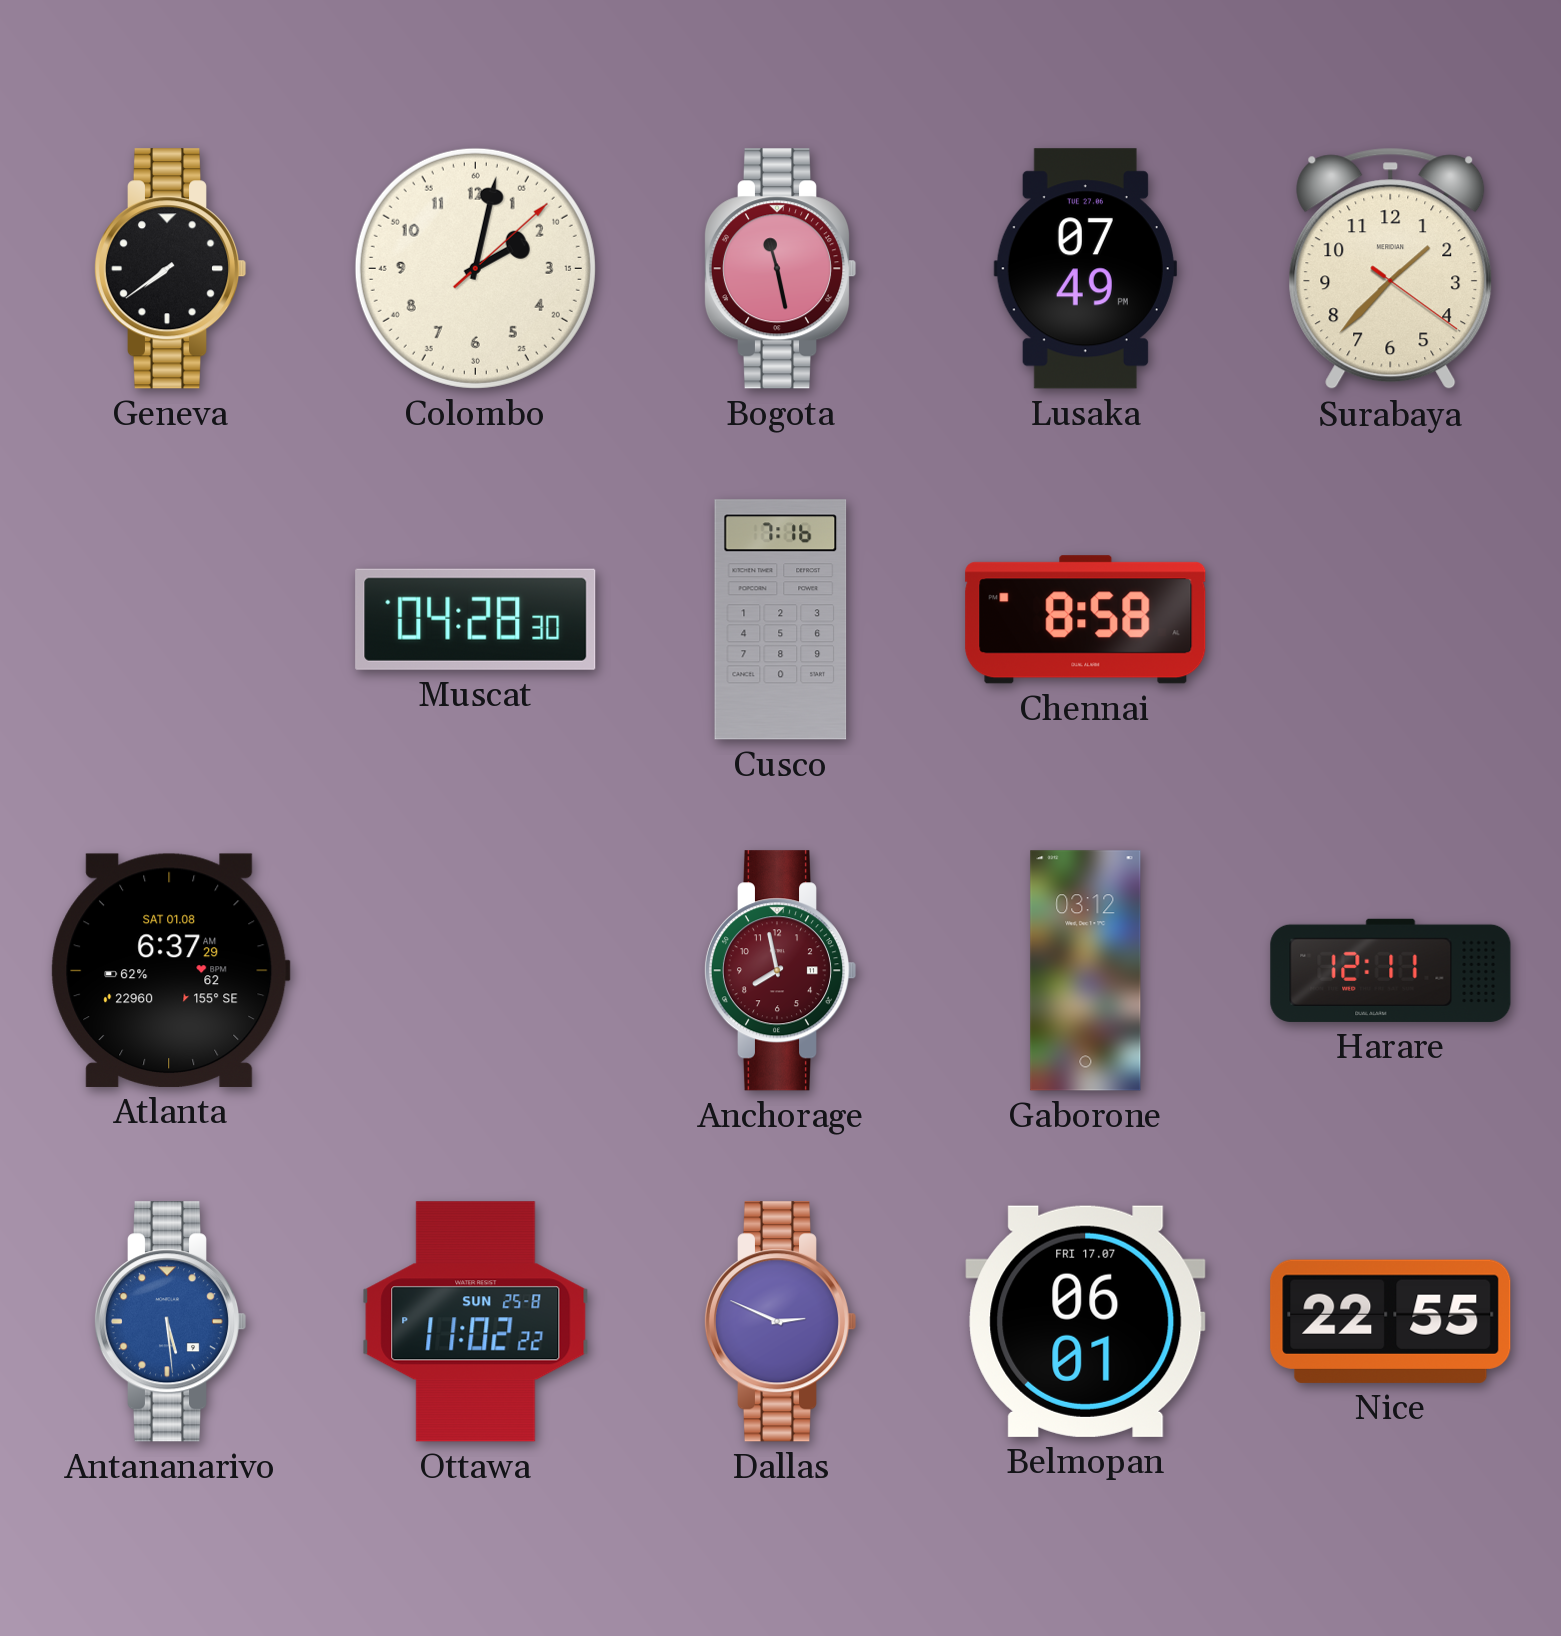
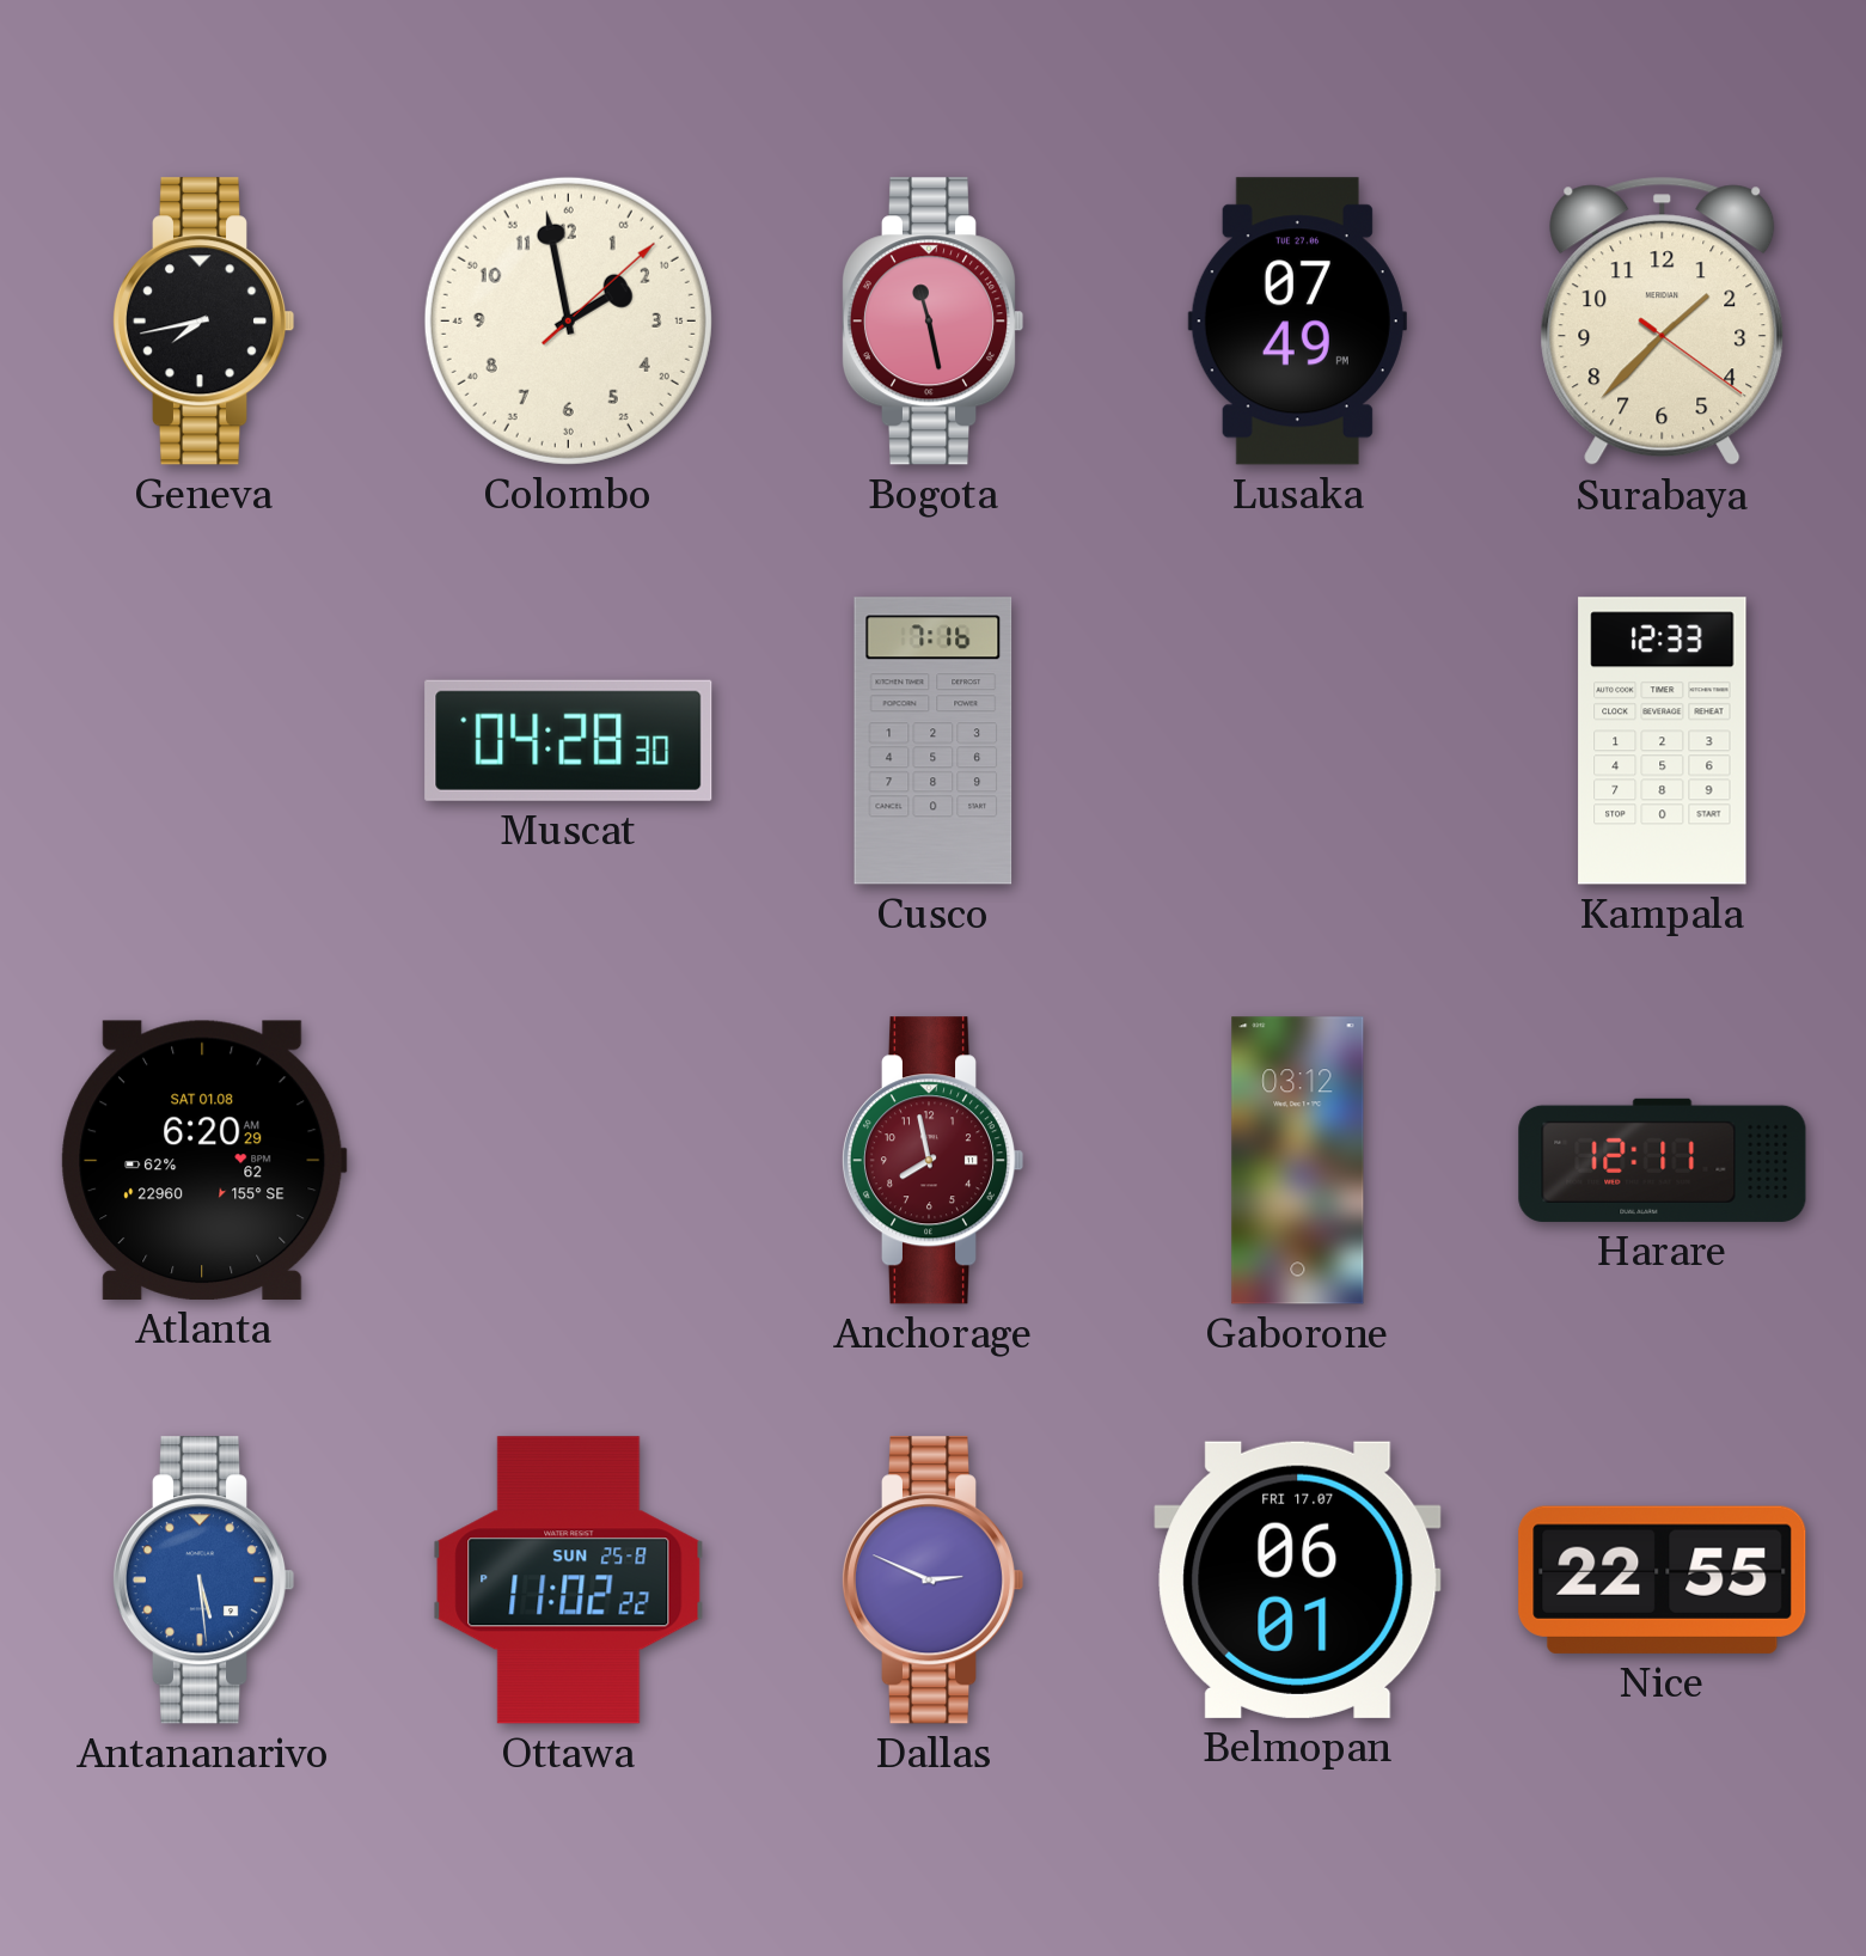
Geneva: 7:39 -> 7:43 (203, 322)
Colombo: 2:02 -> 1:58 (568, 320)
Chennai: 8:58 -> none (1086, 620)
Kampala: none -> 12:33 (1663, 741)
Atlanta: 6:37 -> 6:20 (204, 1160)
